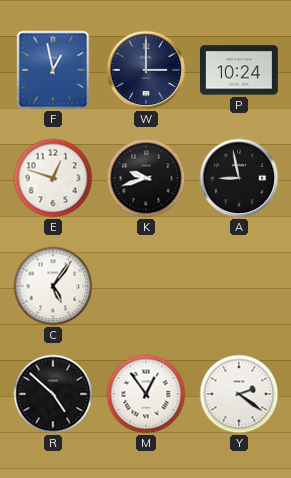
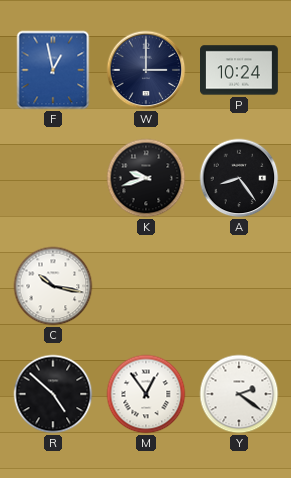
E: 12:48 -> none (53, 178)
A: 8:58 -> 8:24 (239, 178)
C: 5:06 -> 10:17 (53, 286)
